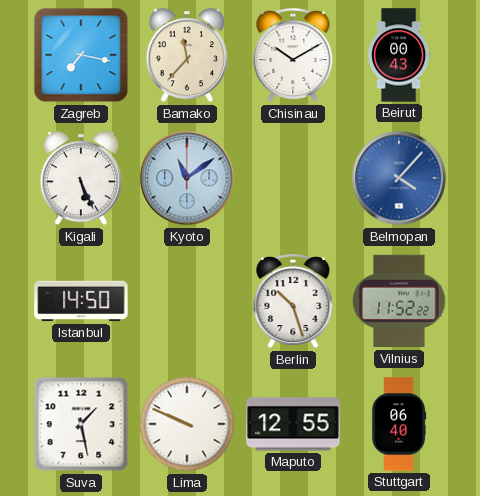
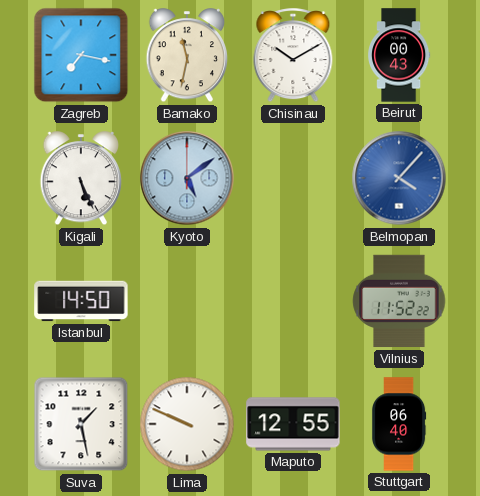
Bamako: 11:37 -> 11:32 (187, 56)
Kyoto: 11:09 -> 5:09 (187, 178)
Berlin: 10:27 -> none (293, 302)
